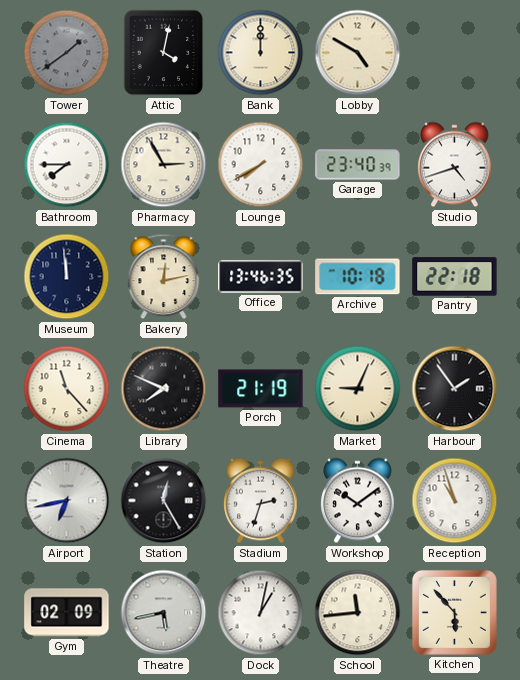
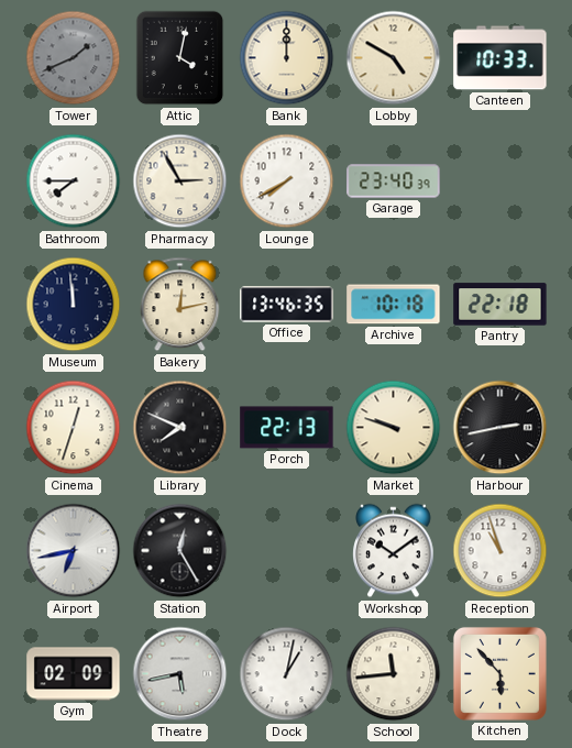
Tower: 1:39 -> 1:41 (74, 58)
Canteen: none -> 10:33 (501, 58)
Studio: 4:42 -> none (455, 165)
Cinema: 11:23 -> 12:33 (74, 428)
Porch: 21:19 -> 22:13 (287, 428)
Market: 9:04 -> 9:48 (394, 428)
Harbour: 1:54 -> 2:43 (501, 428)
Stadium: 2:33 -> none (261, 501)
